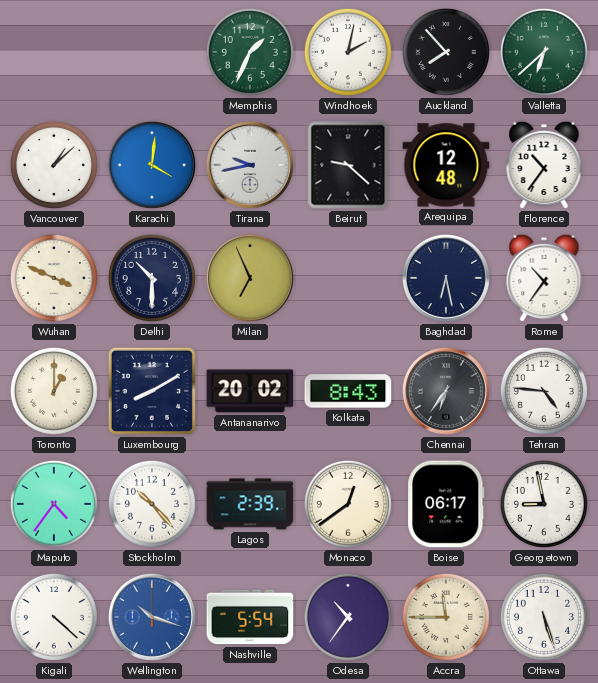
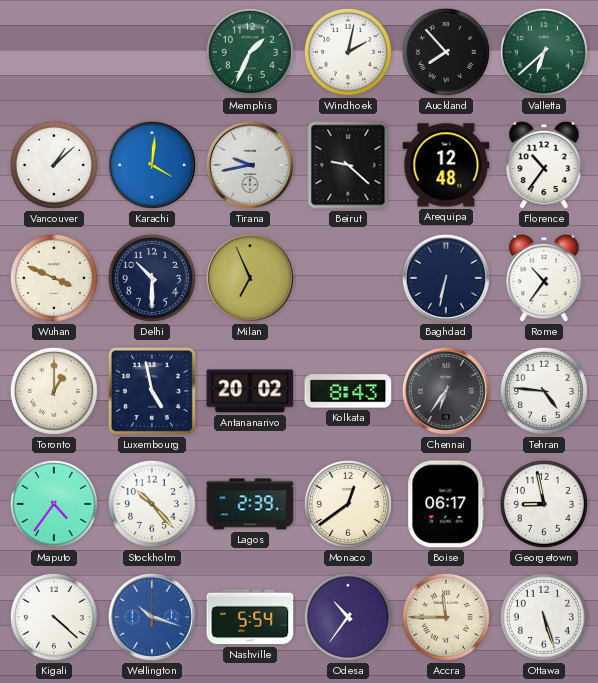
Baghdad: 6:28 -> 6:32 (446, 278)
Luxembourg: 8:10 -> 4:58 (152, 391)
